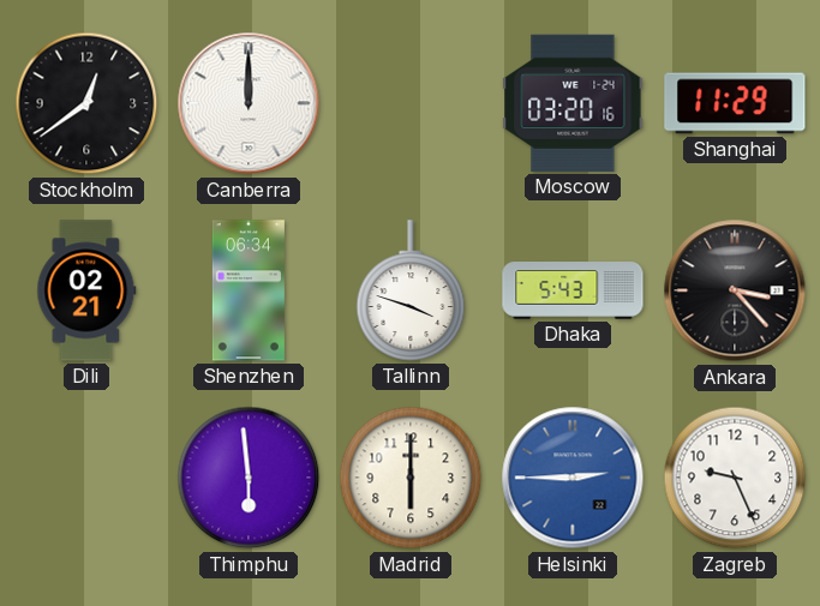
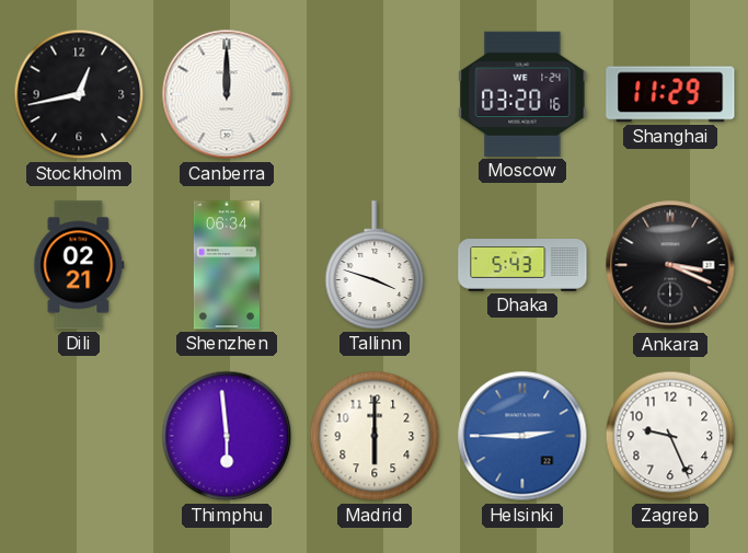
Stockholm: 12:39 -> 12:43 (79, 94)
Ankara: 3:23 -> 3:19 (670, 265)
